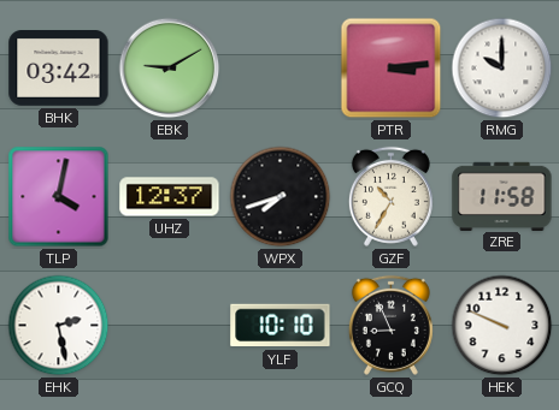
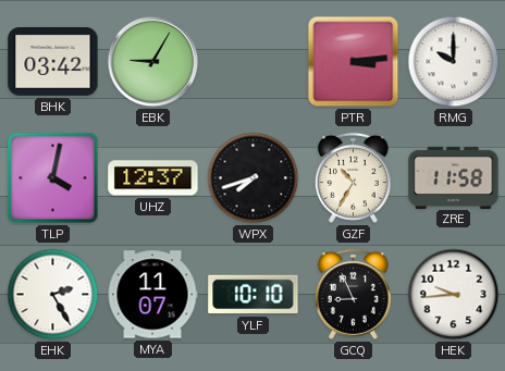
EBK: 9:10 -> 9:05 (153, 62)
EHK: 2:28 -> 2:25 (53, 295)
MYA: none -> 11:07 (152, 295)
HEK: 9:49 -> 9:44 (454, 295)
